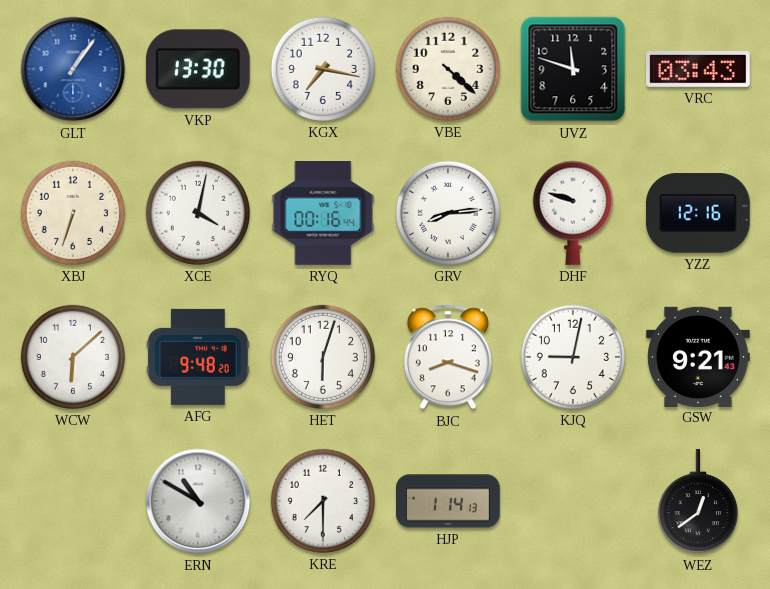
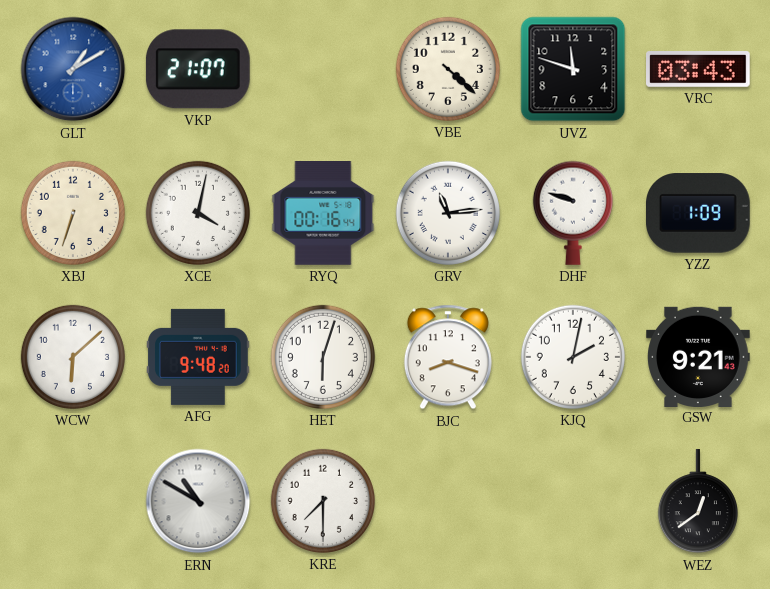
GLT: 1:06 -> 1:10 (73, 69)
VKP: 13:30 -> 21:07 (198, 69)
KGX: 7:17 -> none (323, 69)
GRV: 8:14 -> 11:14 (448, 213)
YZZ: 12:16 -> 1:09 (699, 213)
KJQ: 9:02 -> 2:02 (573, 357)
HJP: 1:14 -> none (448, 501)
